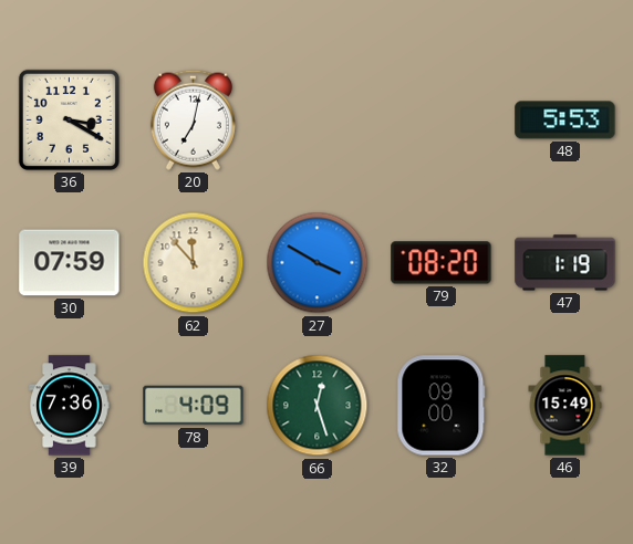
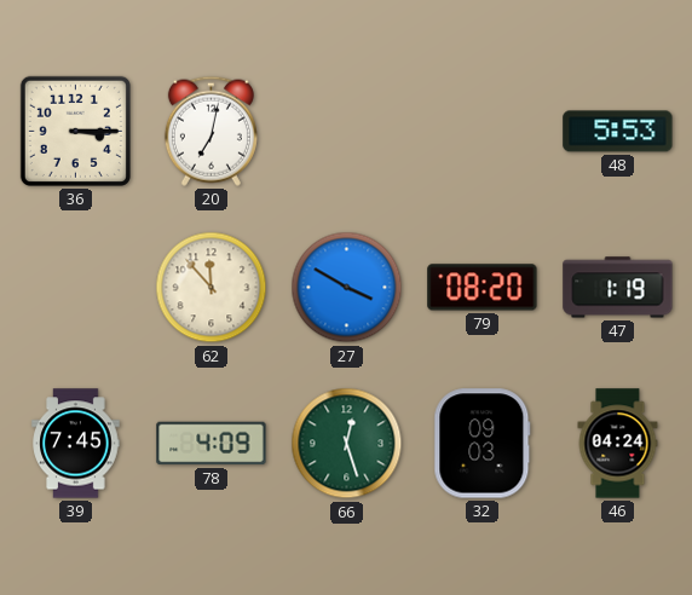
36: 3:20 -> 3:15 (75, 131)
30: 07:59 -> none (70, 263)
39: 7:36 -> 7:45 (76, 444)
32: 09:00 -> 09:03 (483, 444)
46: 15:49 -> 04:24 (618, 444)
